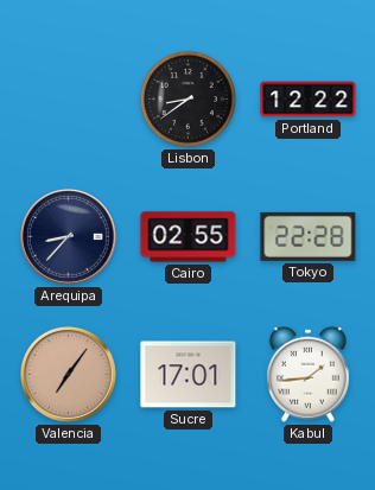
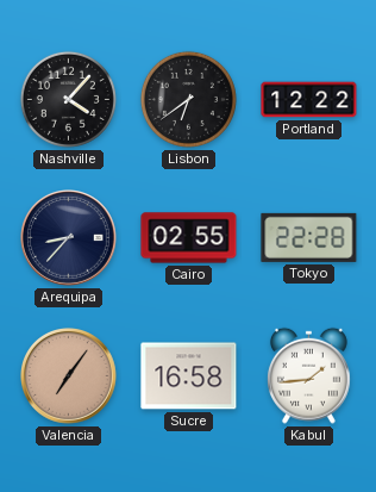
Nashville: none -> 4:07 (68, 99)
Lisbon: 8:39 -> 6:39 (188, 99)
Sucre: 17:01 -> 16:58 (189, 376)
